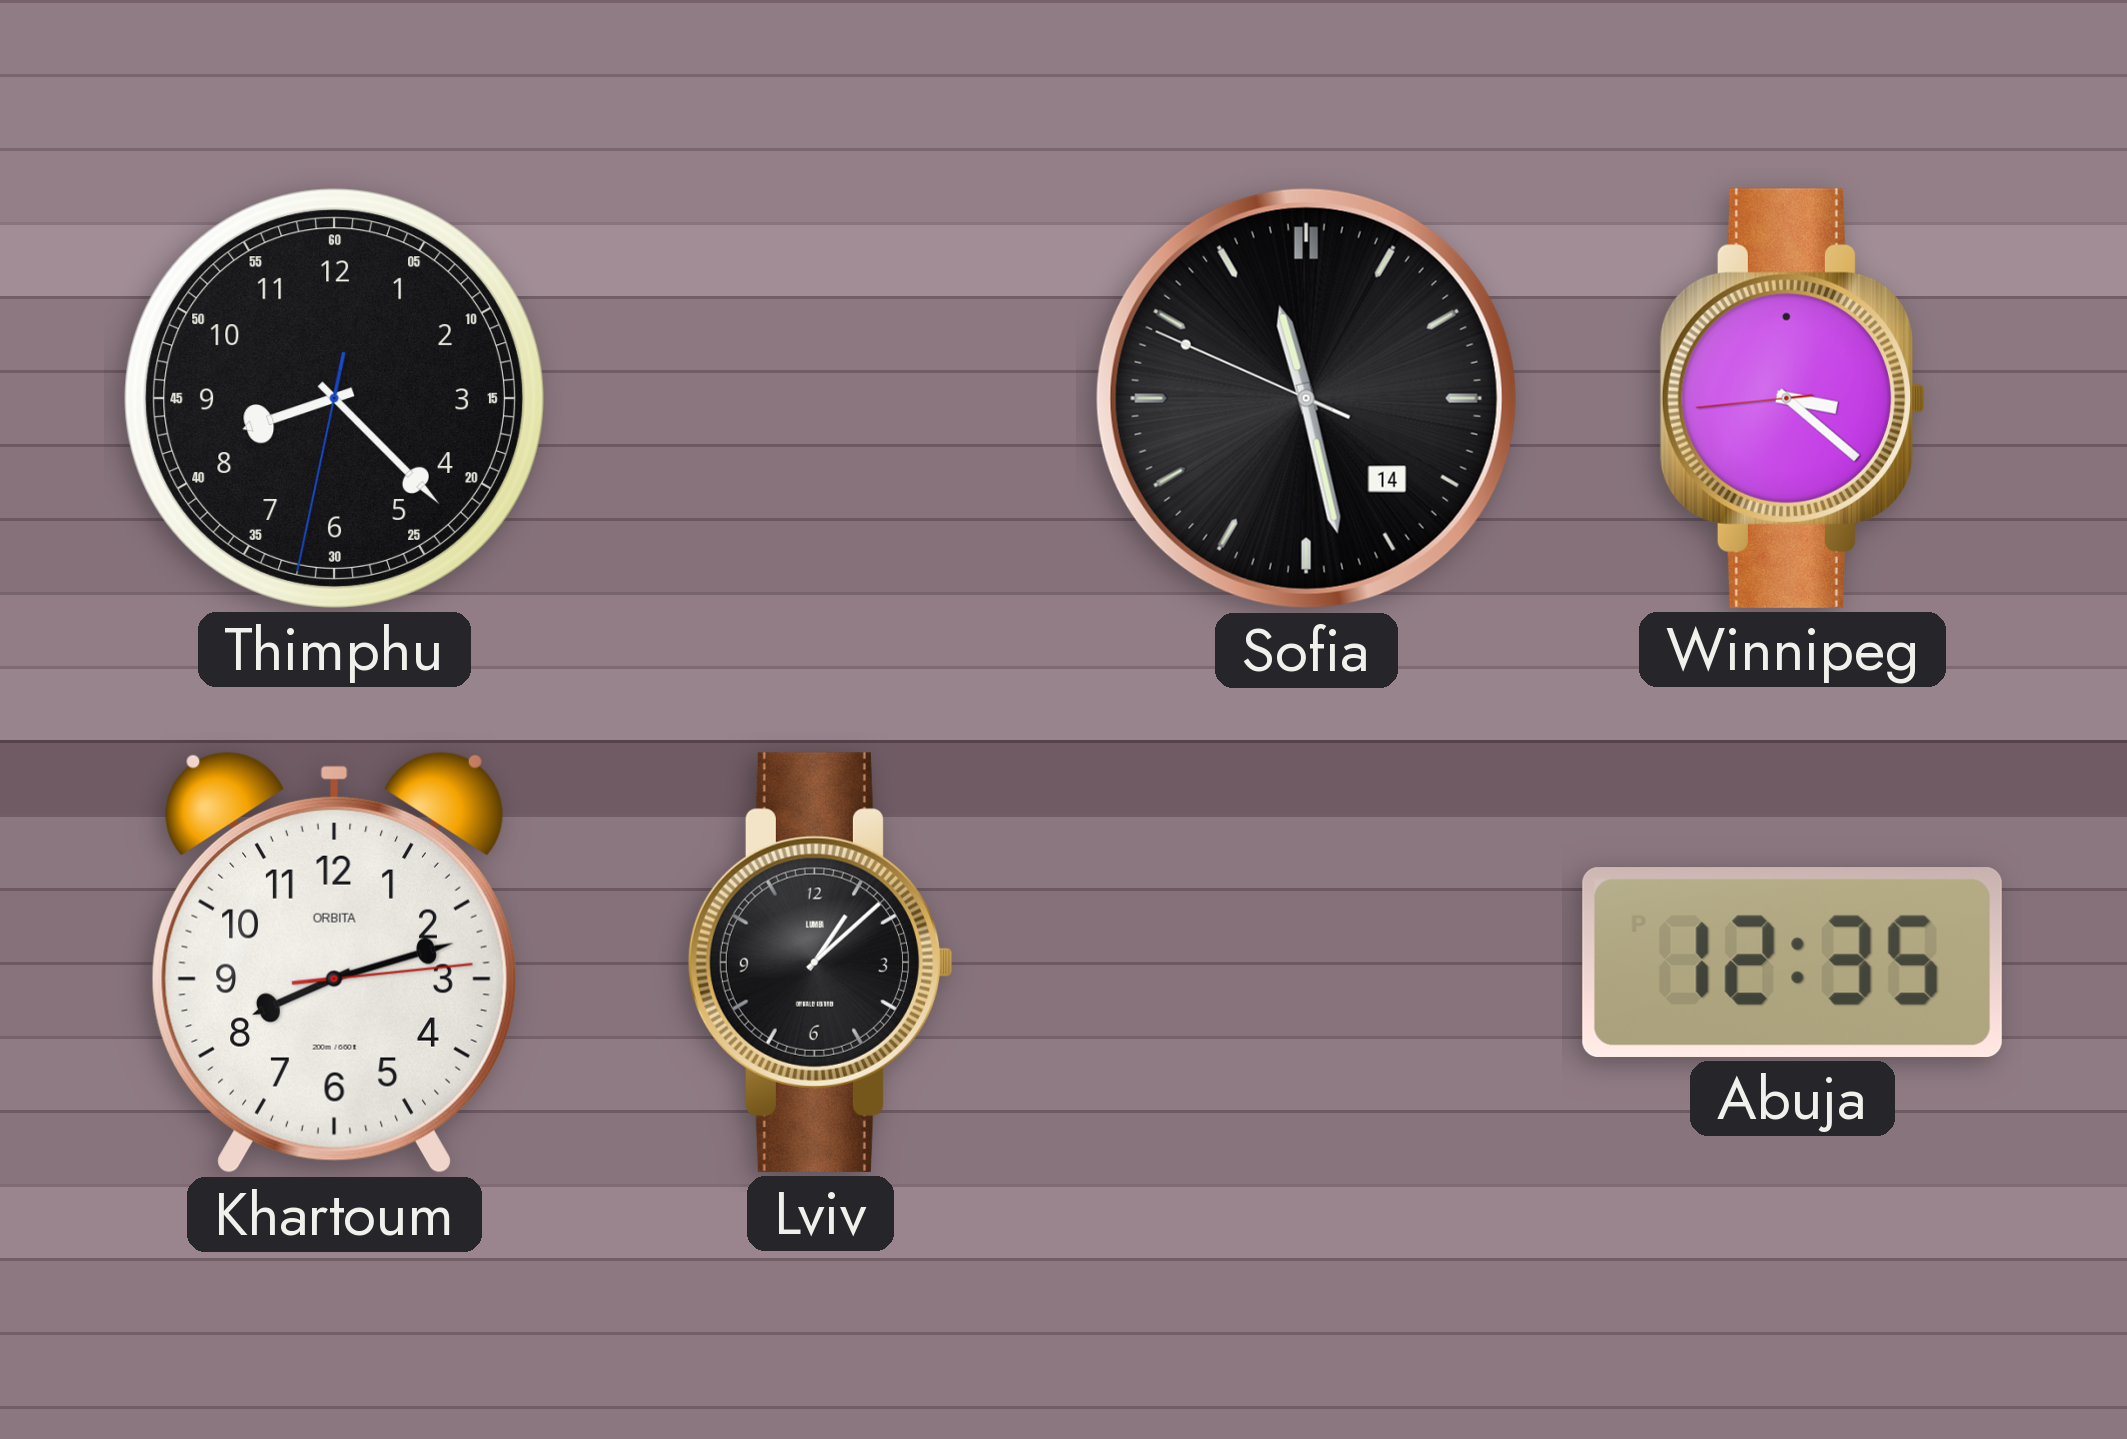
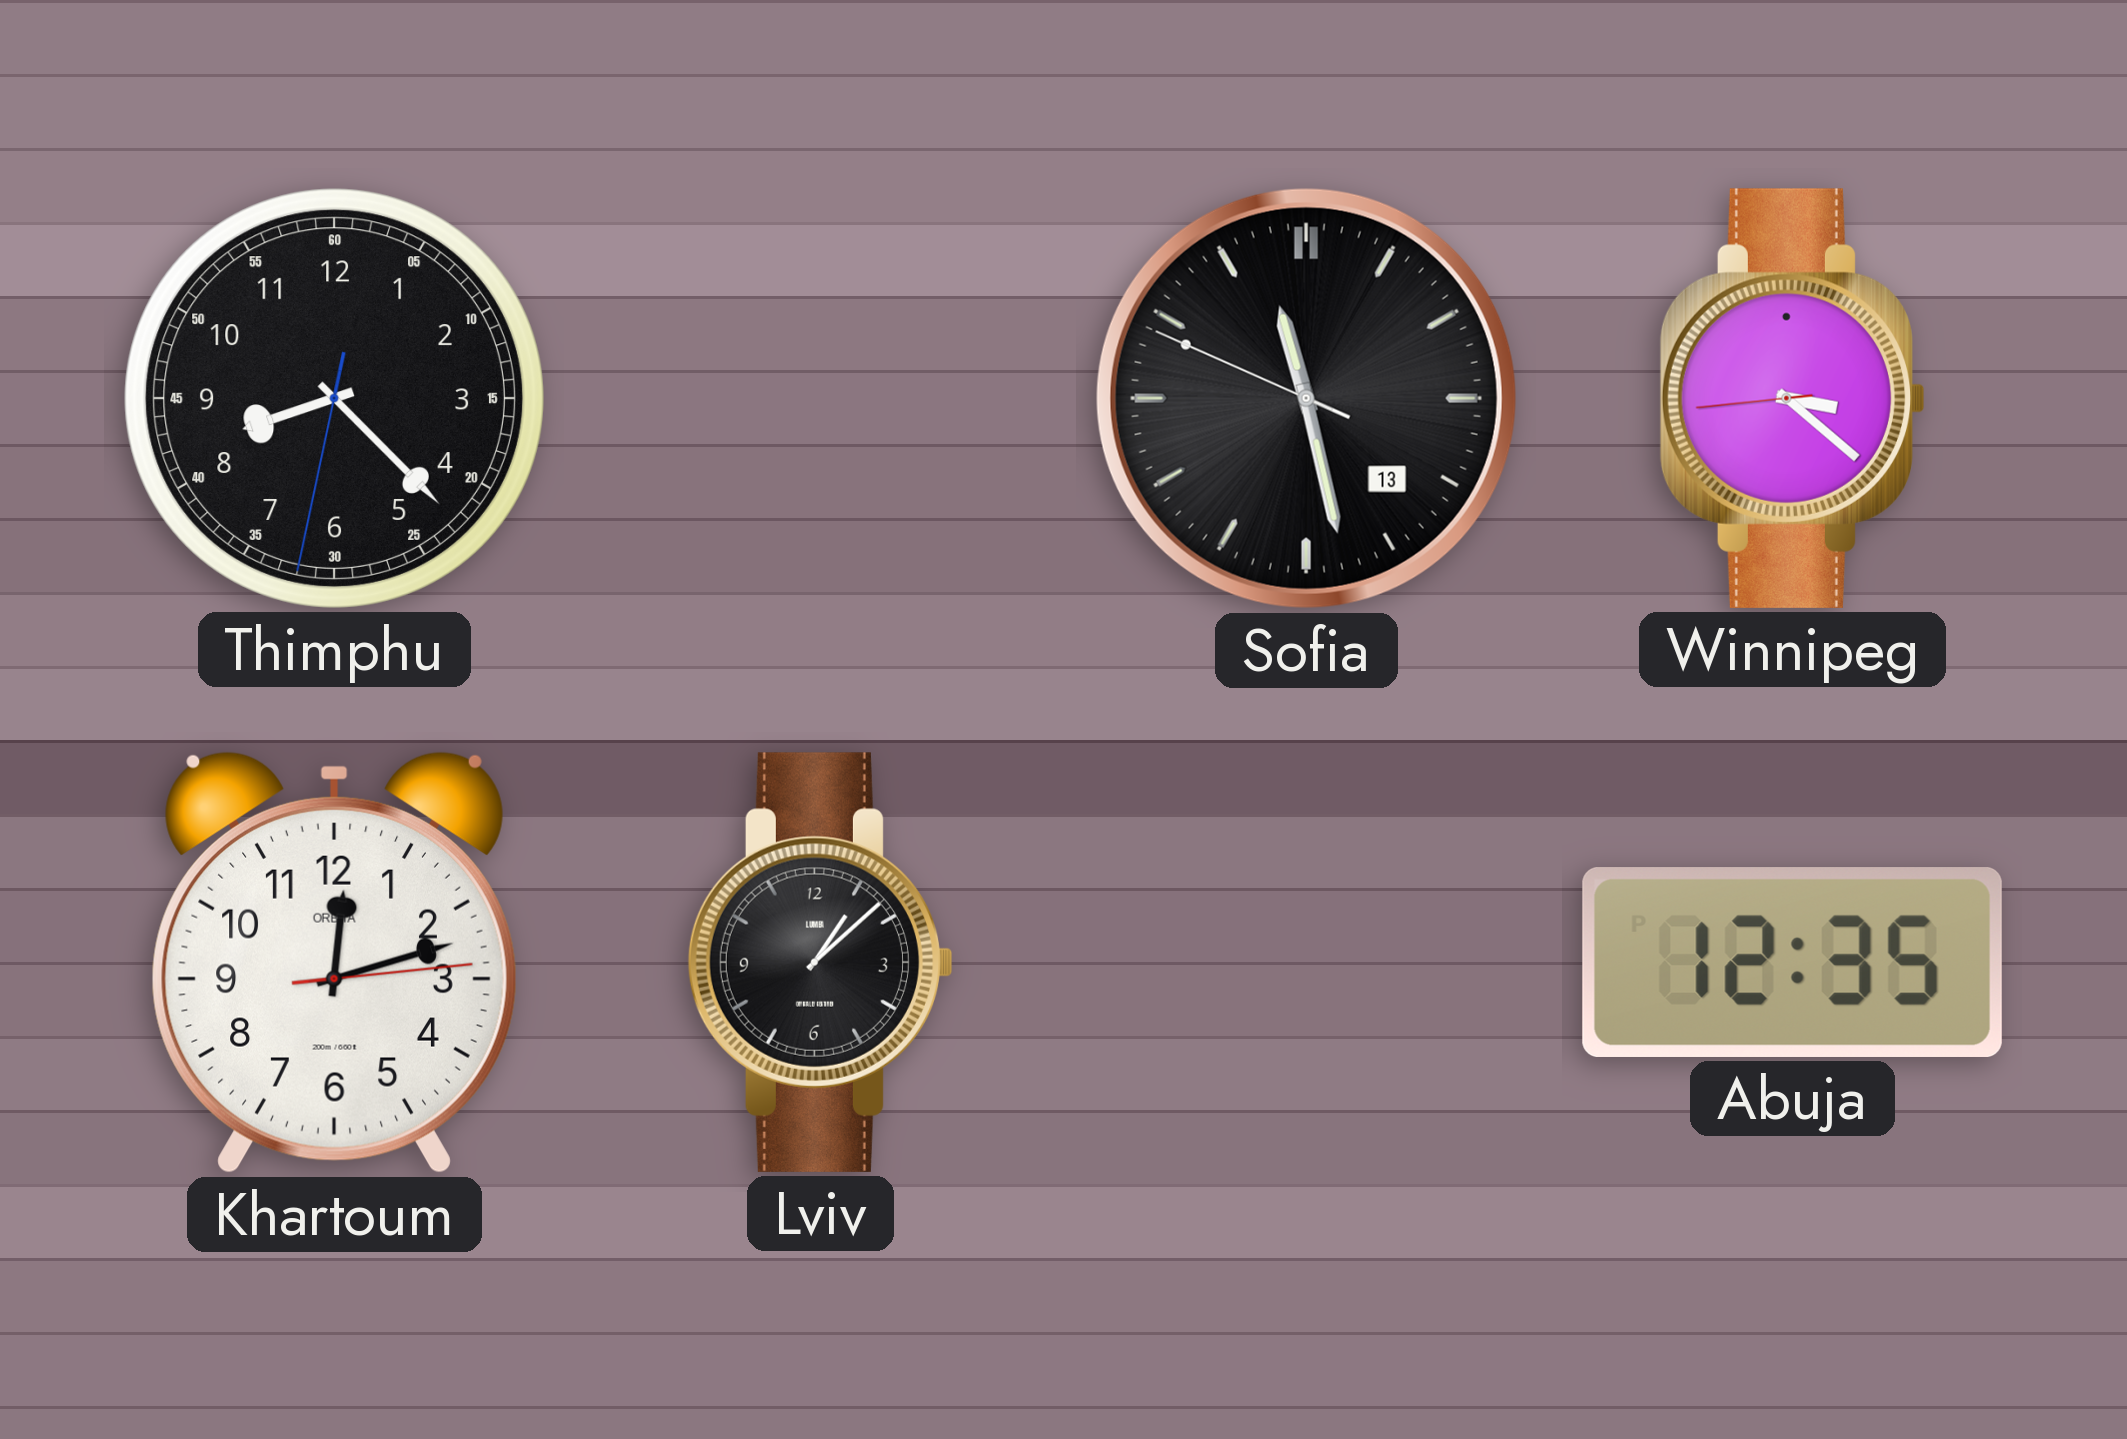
Sofia date: 14 -> 13 (1306, 398)
Khartoum: 8:12 -> 12:12 (334, 962)
